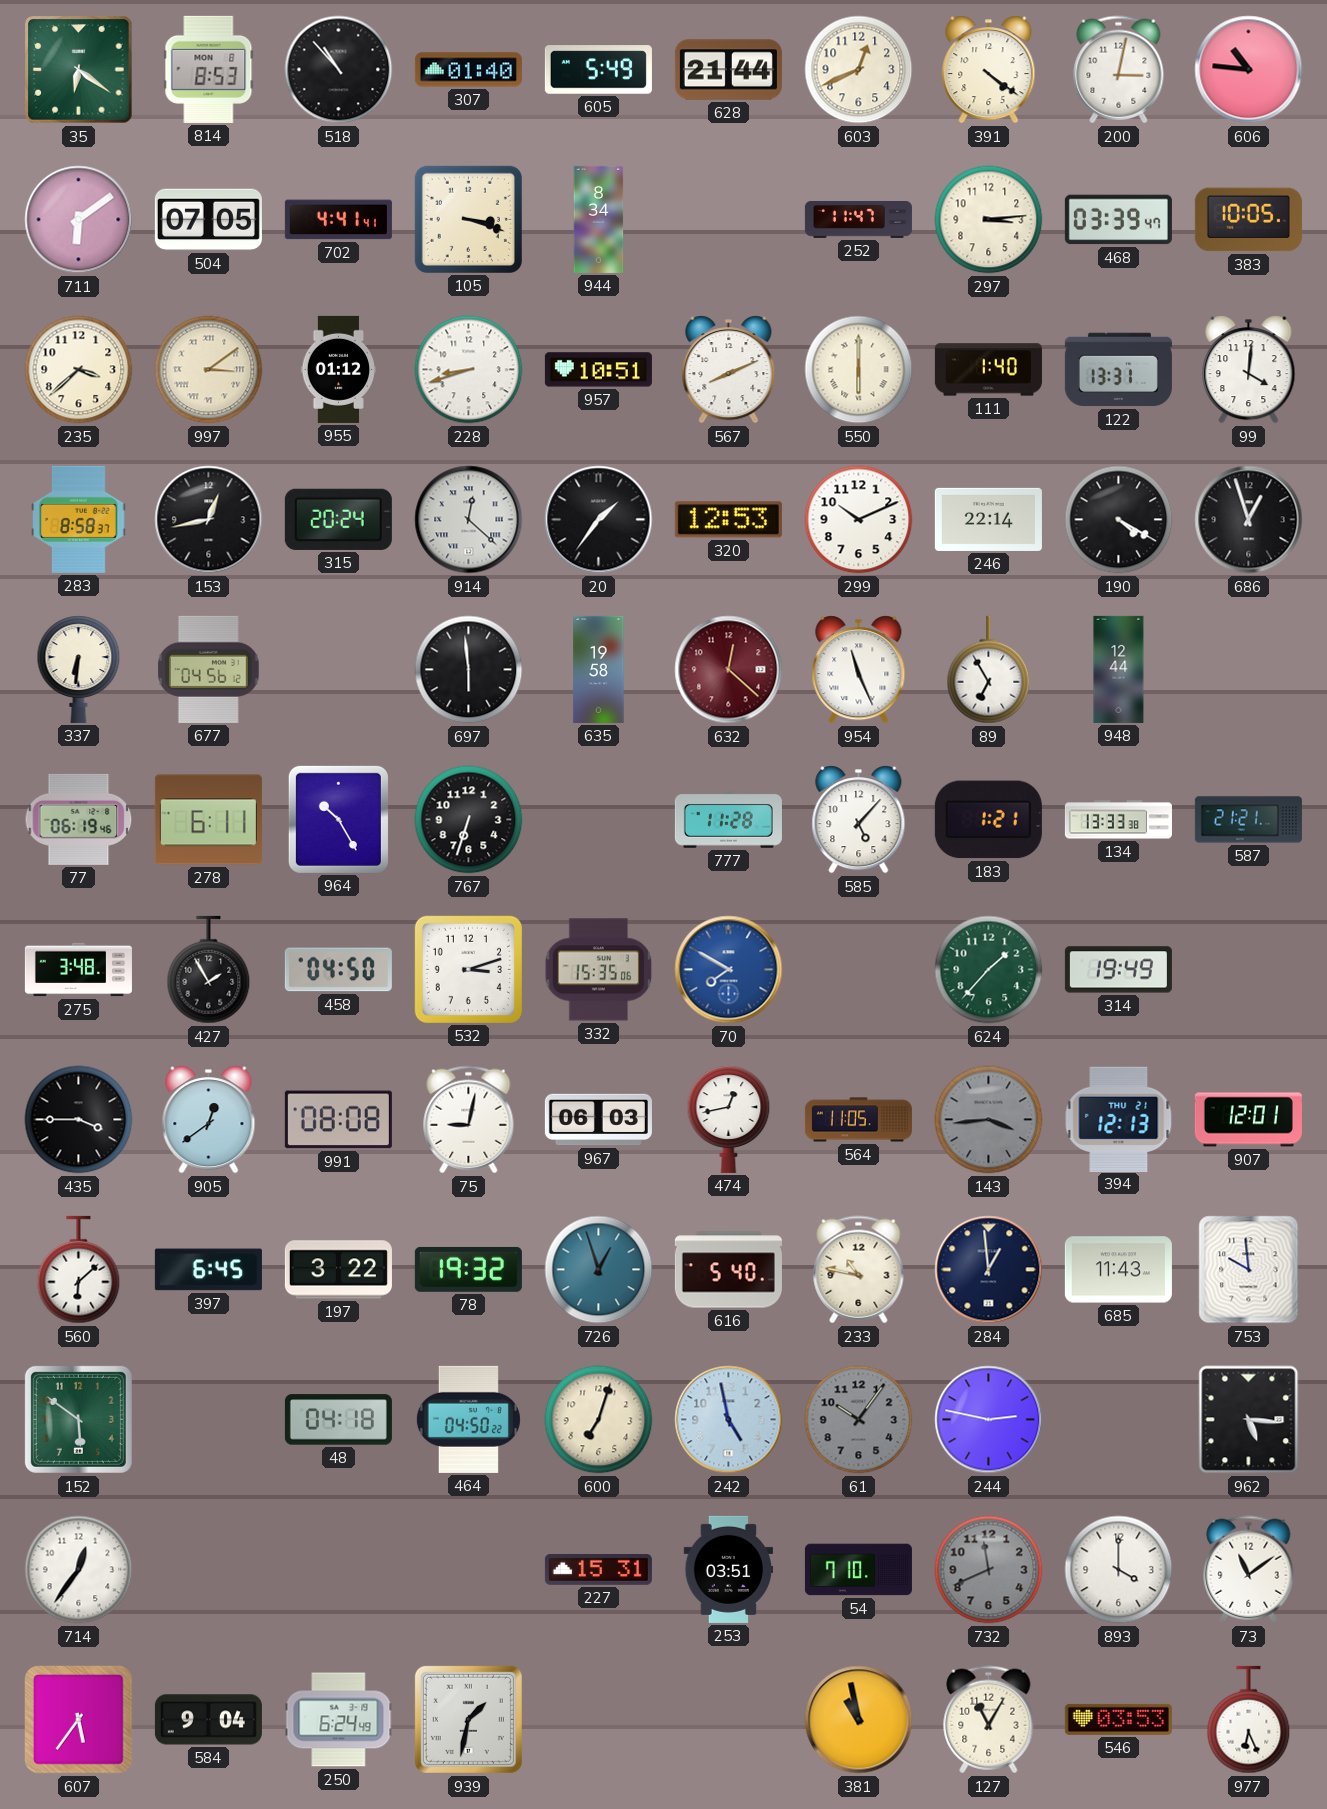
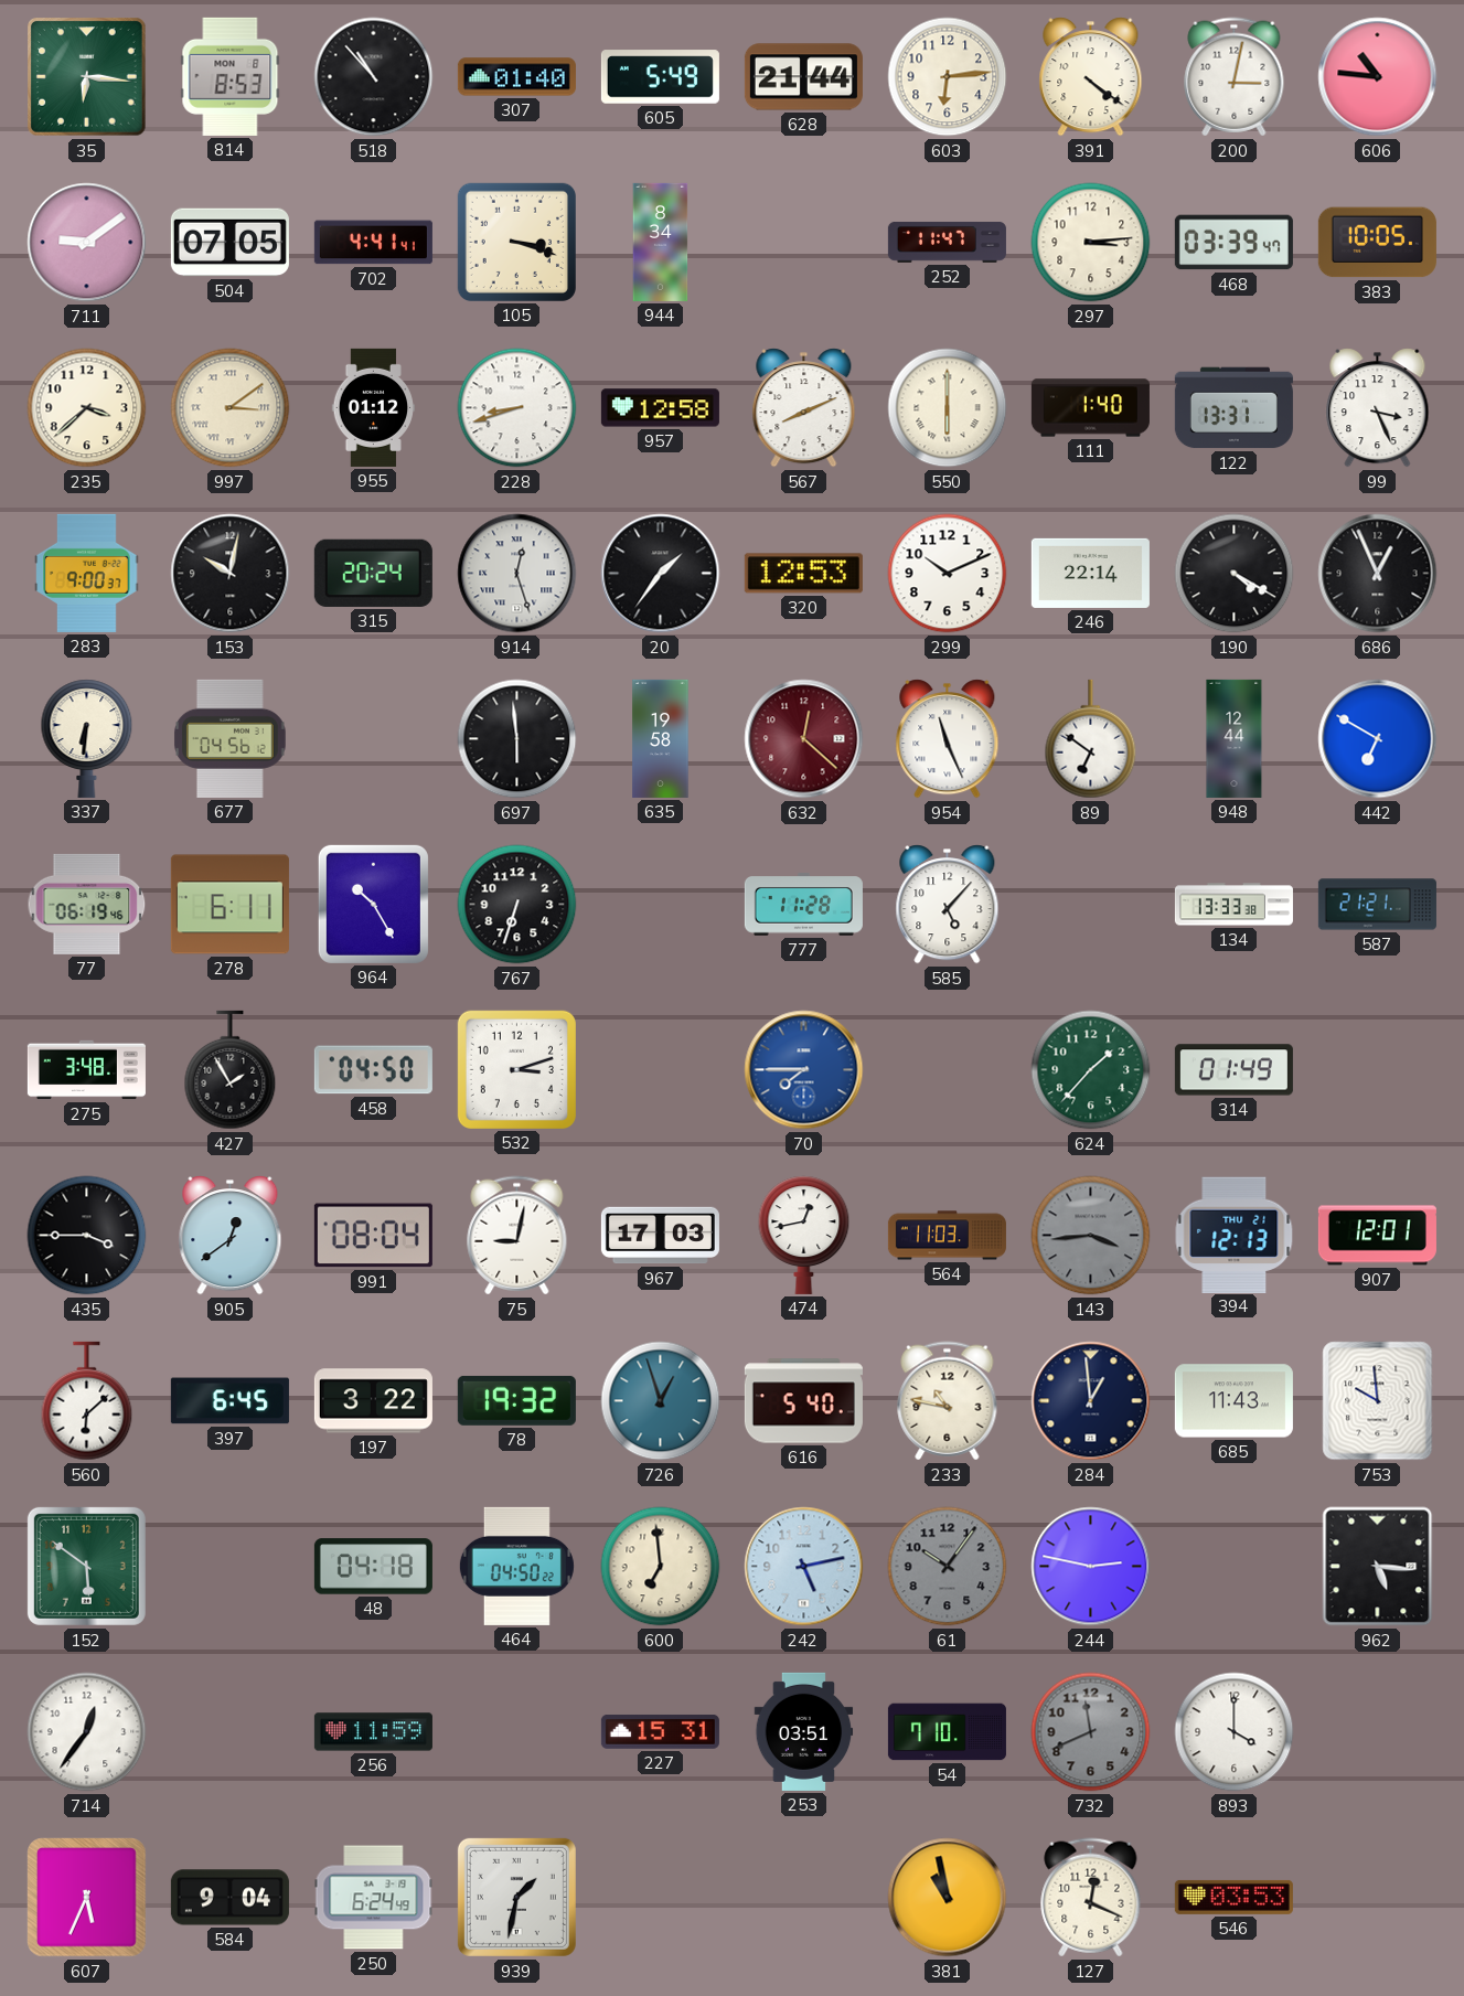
35: 6:21 -> 6:16 (87, 77)
603: 12:41 -> 6:14 (948, 77)
711: 6:09 -> 9:09 (87, 243)
957: 10:51 -> 12:58 (660, 408)
99: 4:01 -> 3:26 (1378, 408)
283: 8:58 -> 9:00 (87, 573)
153: 12:43 -> 10:02 (231, 574)
914: 12:22 -> 12:27 (517, 574)
686: 12:57 -> 12:56 (1378, 574)
89: 6:55 -> 6:51 (1091, 739)
442: none -> 6:50 (1378, 739)
183: 1:21 -> none (988, 820)
332: 15:35 -> none (599, 970)
70: 7:50 -> 7:45 (804, 1070)
314: 19:49 -> 01:49 (1233, 1070)
991: 08:08 -> 08:04 (373, 1236)
967: 06:03 -> 17:03 (660, 1236)
564: 11:05 -> 11:03 (947, 1236)
600: 7:03 -> 6:59 (661, 1567)
242: 4:58 -> 5:13 (804, 1567)
256: none -> 11:59 (373, 1732)
73: 11:09 -> none (1249, 1570)
607: 5:36 -> 5:34 (87, 1898)
127: 11:05 -> 12:19 (1091, 1898)
977: 6:26 -> none (1249, 1720)
